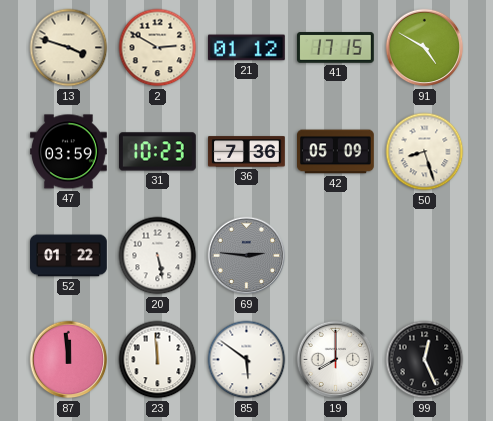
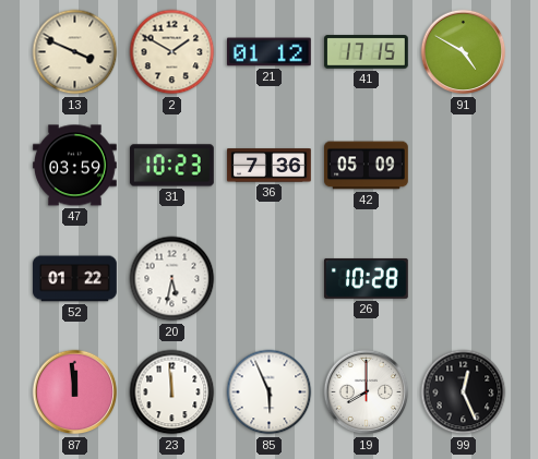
13: 3:48 -> 3:49 (75, 52)
2: 2:50 -> 1:50 (172, 52)
50: 8:27 -> none (425, 152)
20: 5:28 -> 5:32 (172, 279)
69: 2:46 -> none (247, 256)
26: none -> 10:28 (367, 278)
85: 5:51 -> 5:56 (270, 392)
